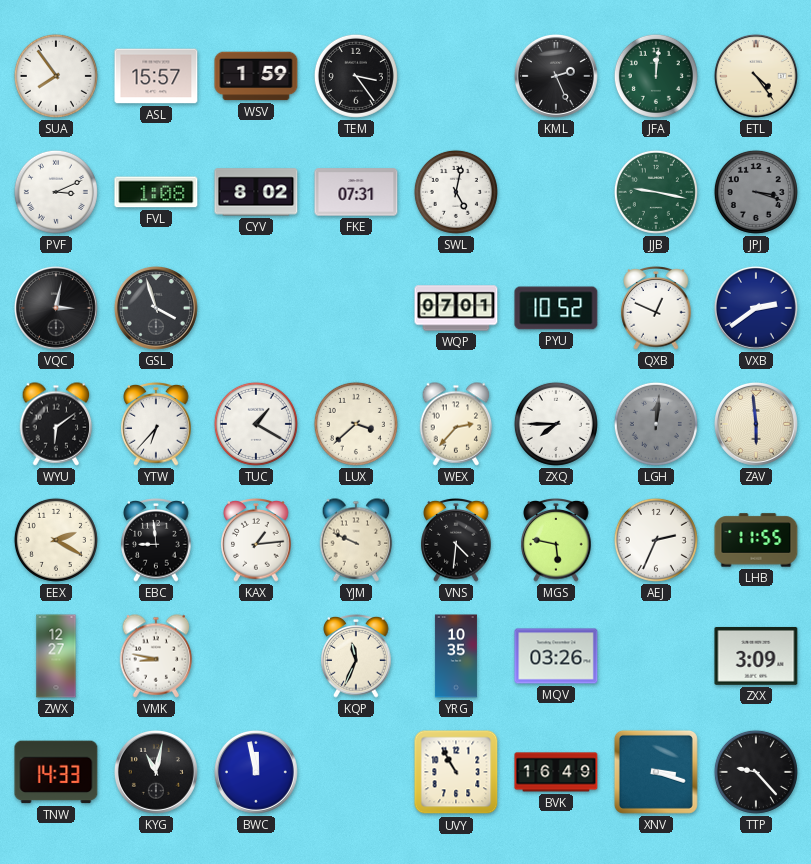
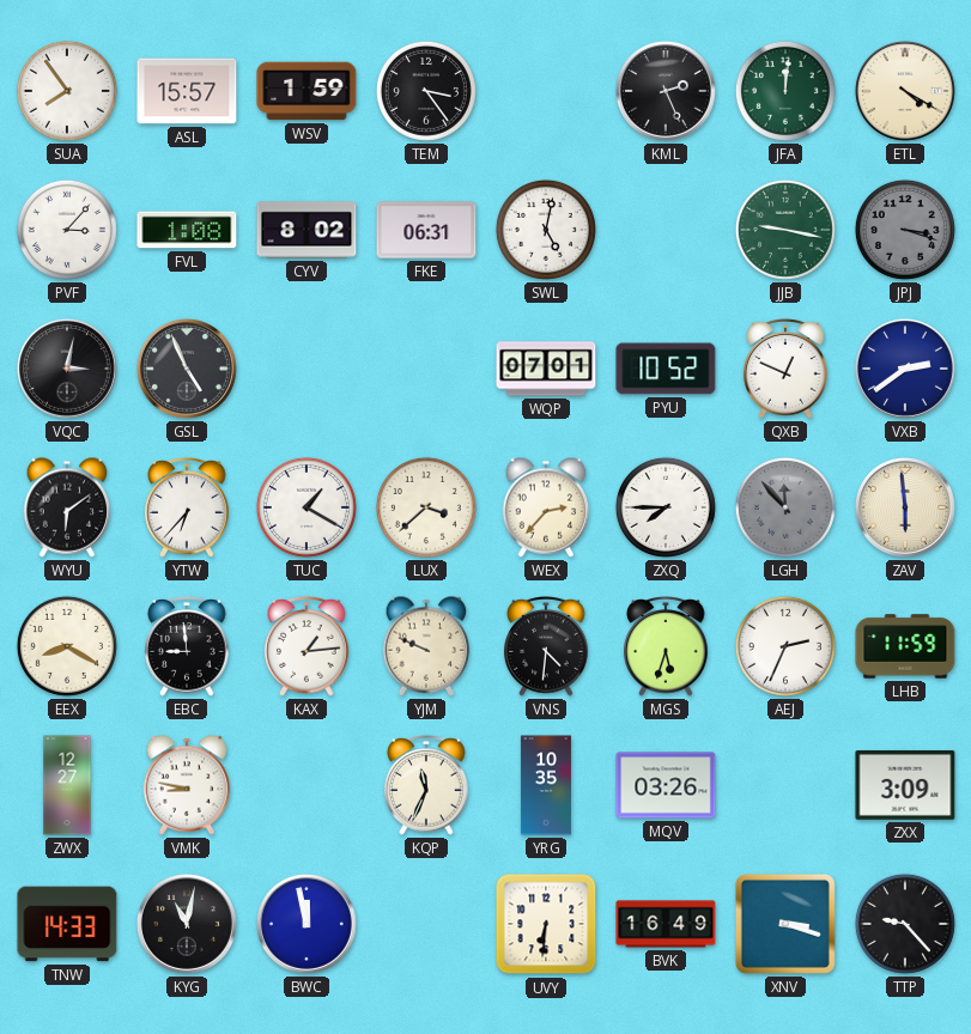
ETL: 4:24 -> 4:20 (905, 91)
PVF: 3:11 -> 3:07 (67, 230)
FKE: 07:31 -> 06:31 (426, 230)
GSL: 3:57 -> 4:56 (187, 369)
LGH: 12:01 -> 11:53 (785, 507)
EEX: 2:20 -> 8:20 (67, 646)
MGS: 5:47 -> 5:33 (666, 646)
LHB: 11:55 -> 11:59 (905, 646)
UVY: 10:55 -> 6:31 (546, 924)
